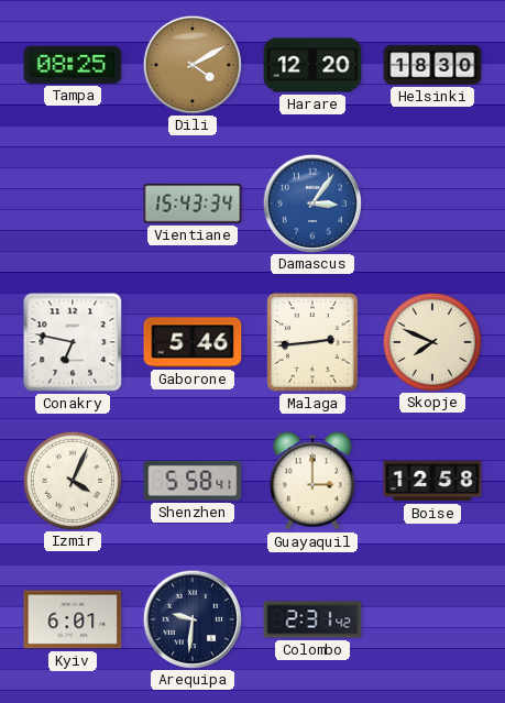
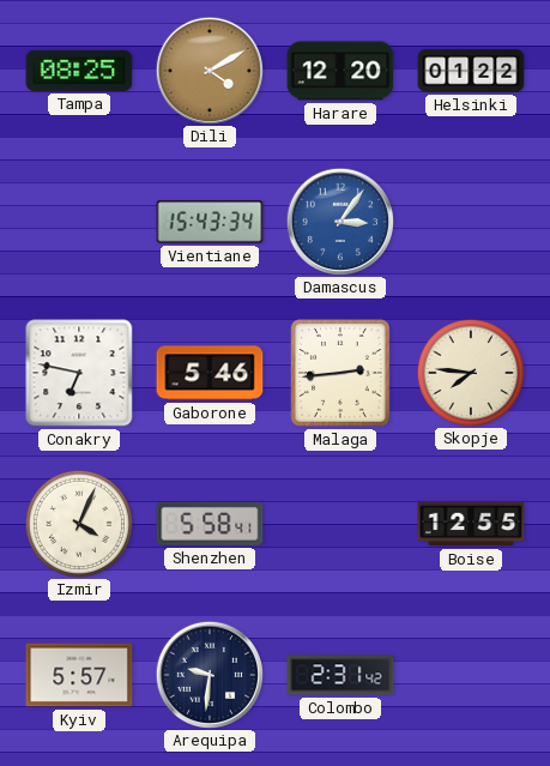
Helsinki: 18:30 -> 01:22 (471, 71)
Skopje: 7:49 -> 7:46 (470, 372)
Guayaquil: 3:00 -> none (312, 481)
Boise: 12:58 -> 12:55 (471, 524)
Kyiv: 6:01 -> 5:57 (79, 675)
